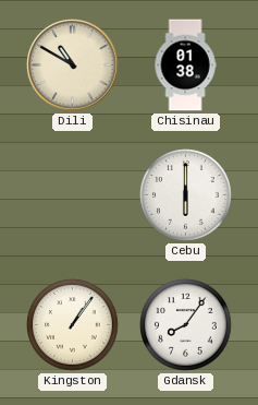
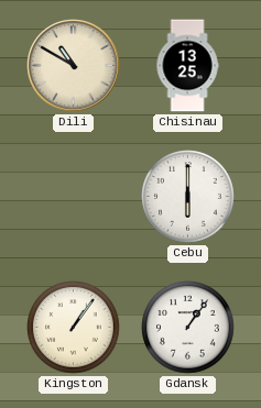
Chisinau: 01:38 -> 13:25 (187, 66)
Gdansk: 8:06 -> 1:06 (188, 328)
